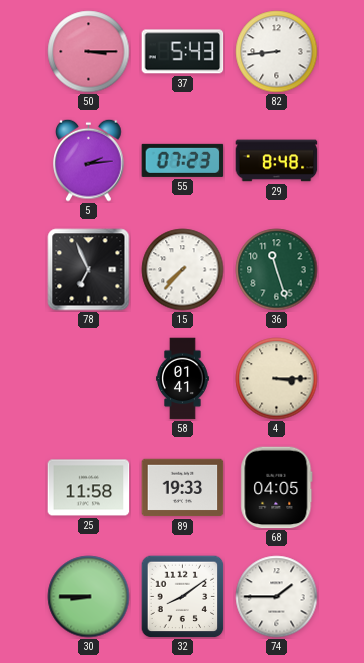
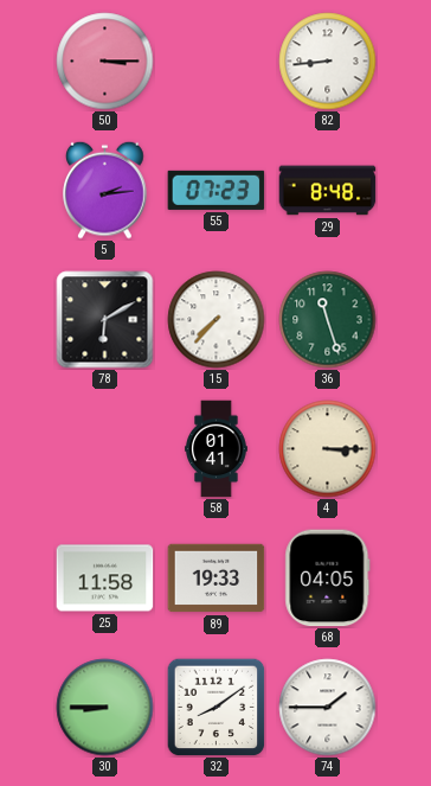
37: 5:43 -> none (183, 52)
78: 6:56 -> 6:10 (105, 320)
